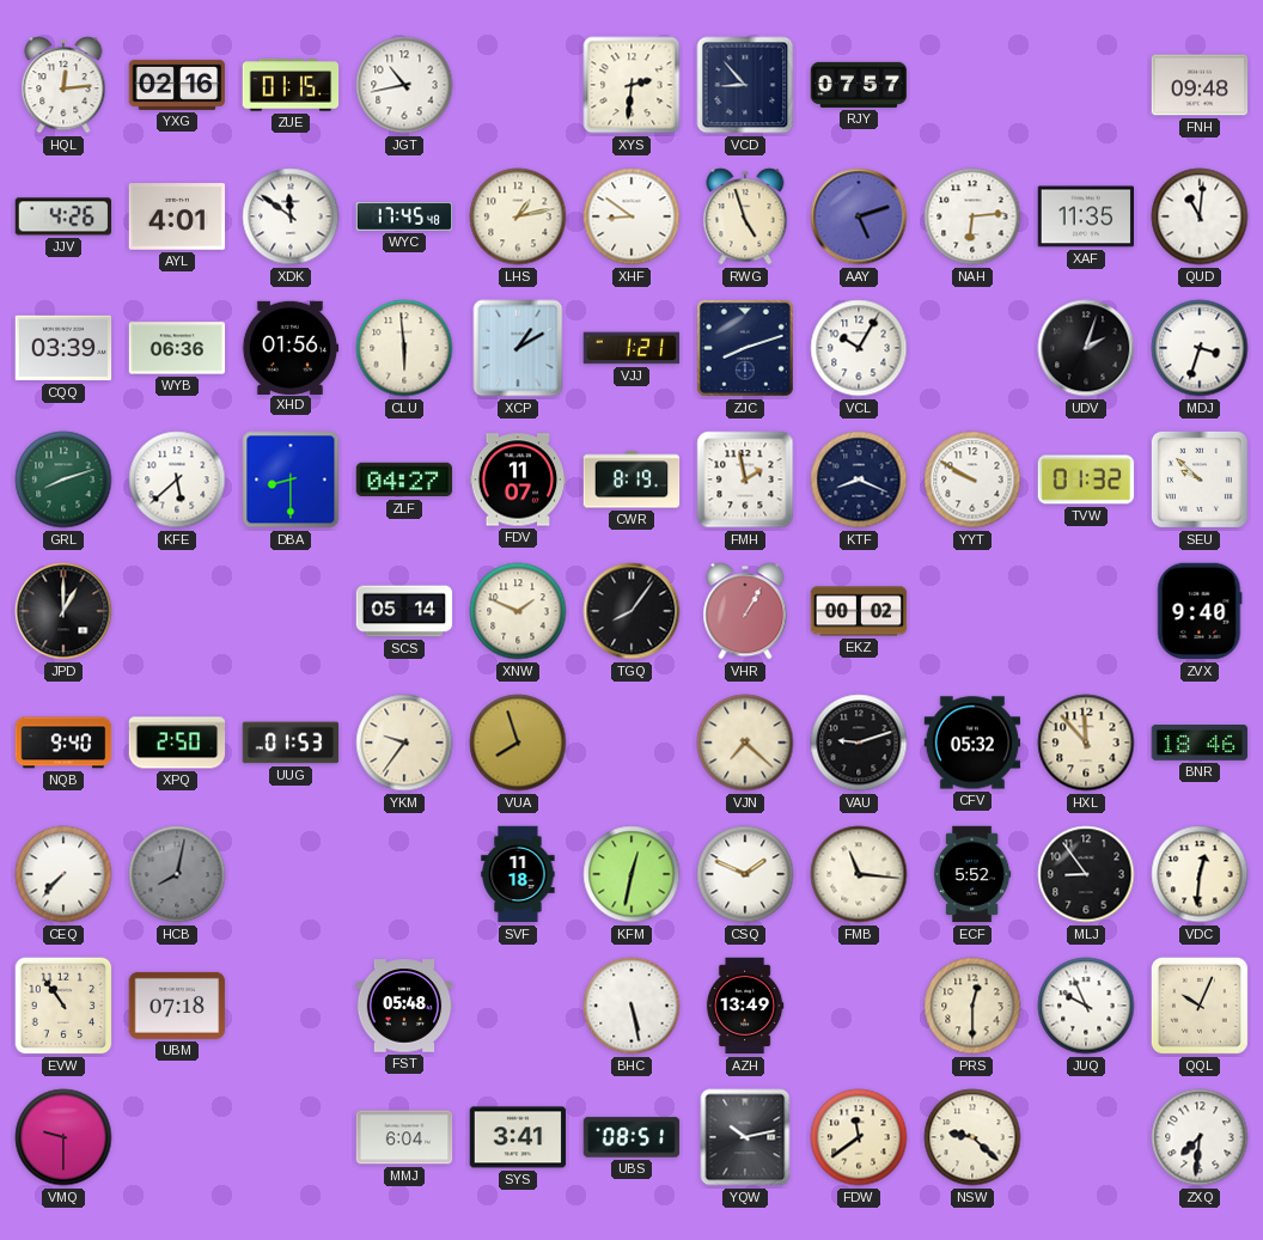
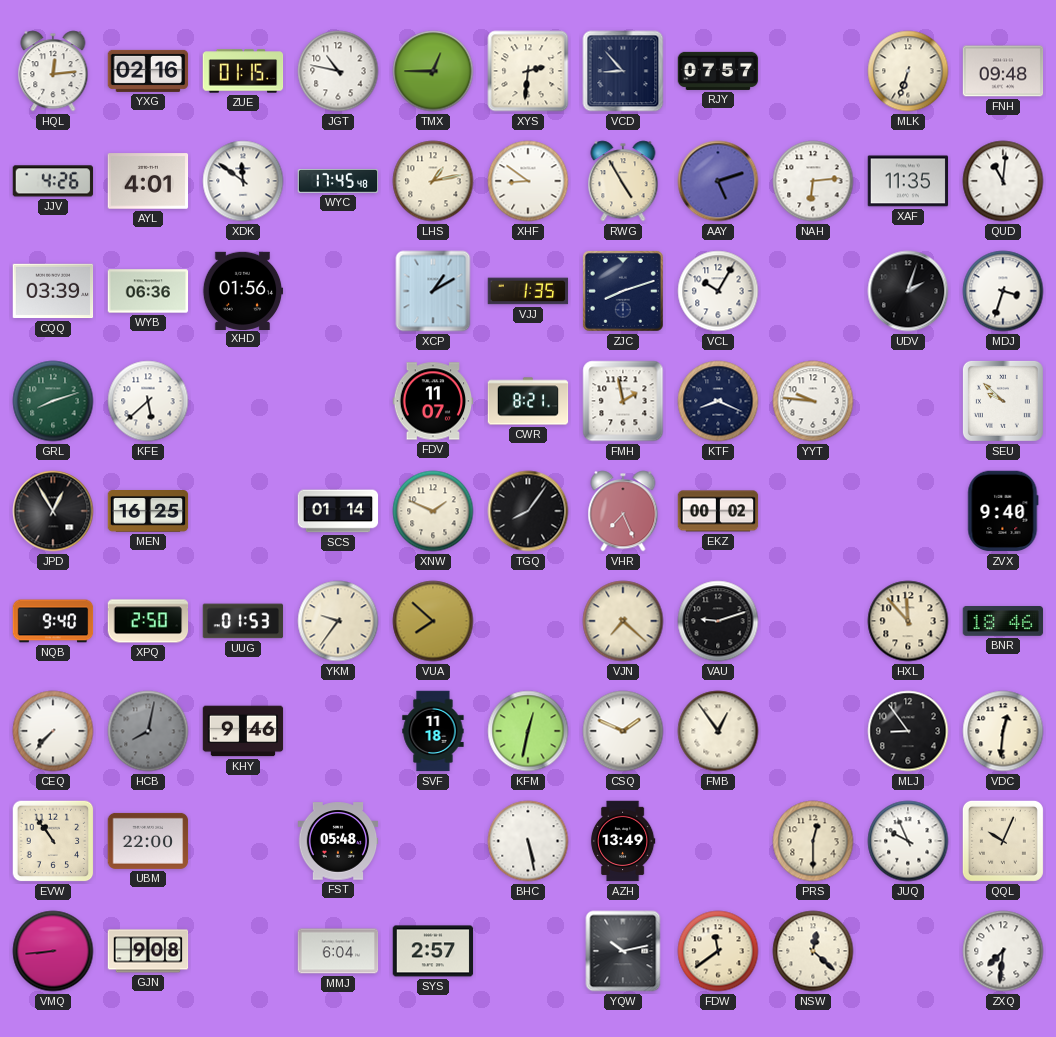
JGT: 10:43 -> 10:47 (338, 71)
TMX: none -> 12:45 (433, 71)
MLK: none -> 6:33 (908, 71)
RWG: 4:57 -> 4:55 (623, 181)
CLU: 5:59 -> none (404, 348)
VJJ: 1:21 -> 1:35 (528, 291)
DBA: 8:30 -> none (291, 479)
ZLF: 04:27 -> none (404, 479)
CWR: 8:19 -> 8:21 (528, 401)
YYT: 9:50 -> 9:46 (813, 401)
TVW: 01:32 -> none (1086, 479)
JPD: 1:00 -> 12:55 (53, 511)
MEN: none -> 16:25 (148, 511)
SCS: 05:14 -> 01:14 (338, 511)
VHR: 1:05 -> 7:26 (623, 511)
VUA: 7:57 -> 7:52 (433, 621)
CFV: 05:32 -> none (972, 743)
KHY: none -> 9:46 (243, 731)
FMB: 11:16 -> 12:54 (718, 731)
ECF: 5:52 -> none (972, 874)
UBM: 07:18 -> 22:00 (148, 841)
VMQ: 9:30 -> 8:44 (53, 951)
GJN: none -> 9:08 (148, 951)
SYS: 3:41 -> 2:57 (433, 951)
UBS: 08:51 -> none (631, 1137)
NSW: 9:22 -> 12:22 (813, 951)
